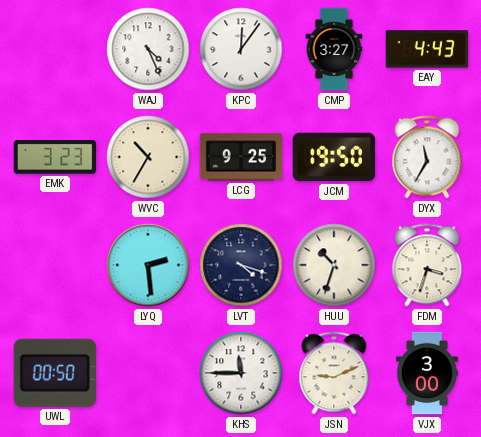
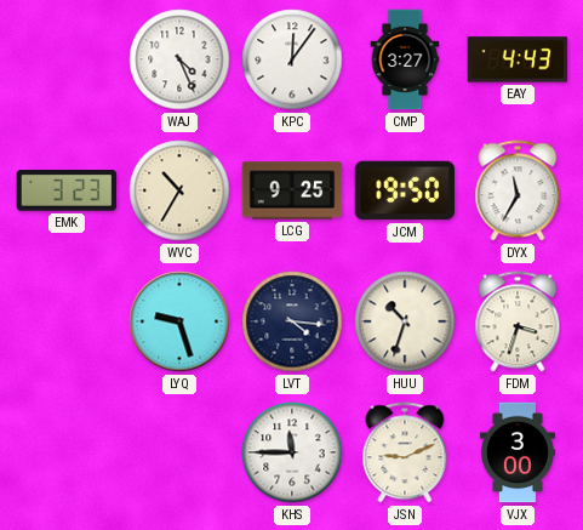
LYQ: 2:29 -> 9:27 (179, 321)
LVT: 4:18 -> 4:16 (292, 321)
UWL: 00:50 -> none (55, 373)
